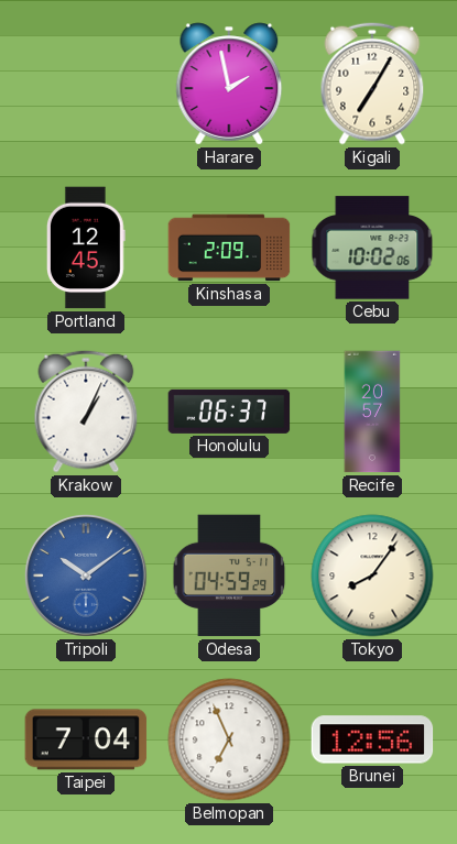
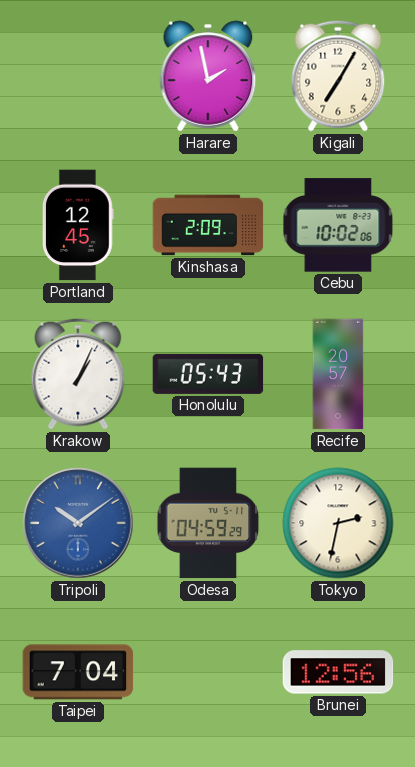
Honolulu: 06:37 -> 05:43 (208, 374)
Tokyo: 8:06 -> 2:32 (338, 523)
Belmopan: 6:56 -> none (229, 739)
